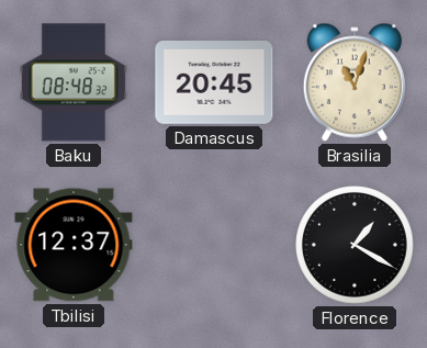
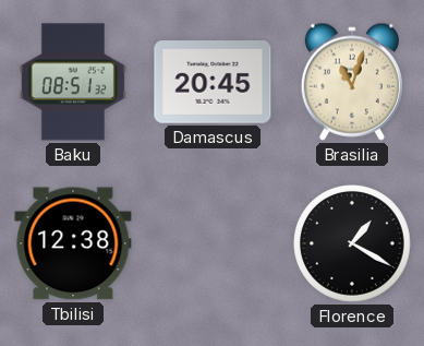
Baku: 08:48 -> 08:51 (73, 82)
Tbilisi: 12:37 -> 12:38 (73, 243)
